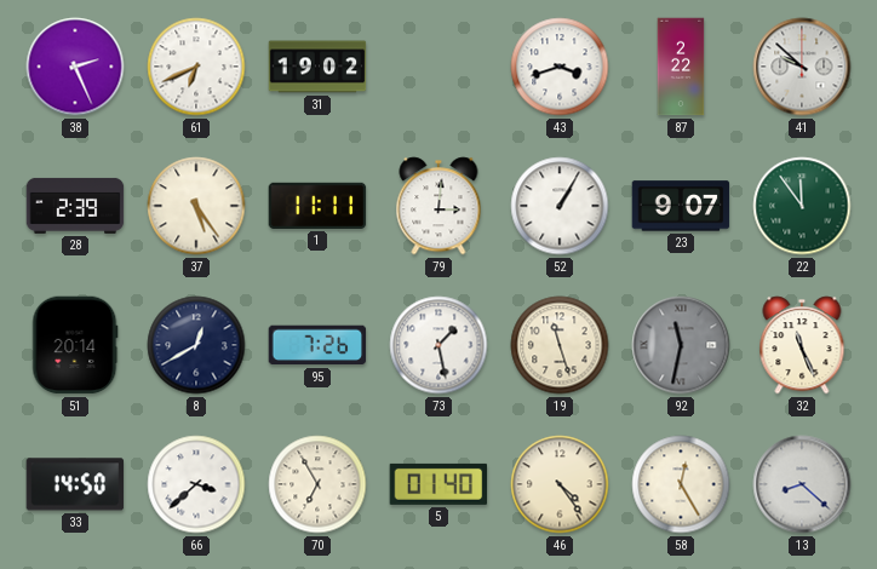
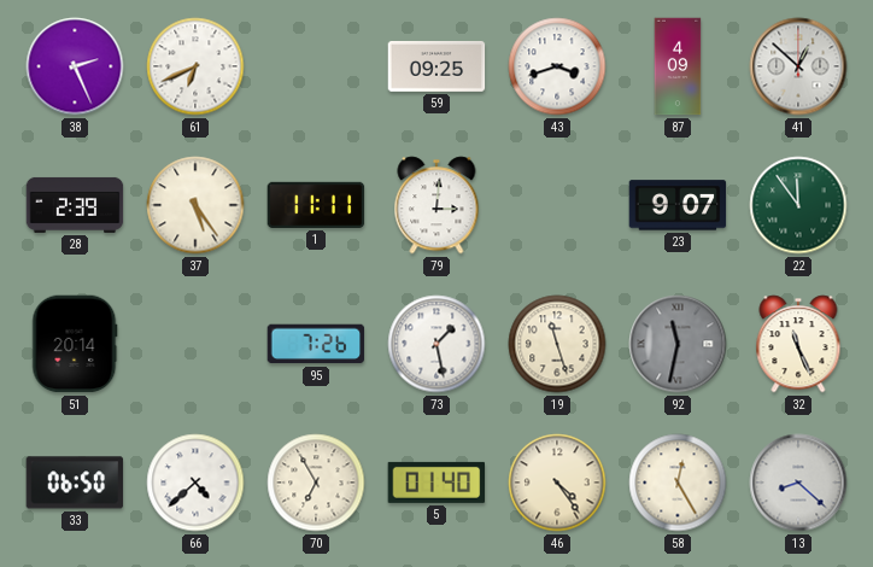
31: 19:02 -> none (317, 67)
59: none -> 09:25 (436, 66)
87: 2:22 -> 4:09 (678, 66)
41: 9:52 -> 12:52 (798, 66)
52: 1:05 -> none (560, 206)
8: 12:40 -> none (196, 345)
33: 14:50 -> 06:50 (75, 483)
66: 3:38 -> 4:38 (195, 483)
